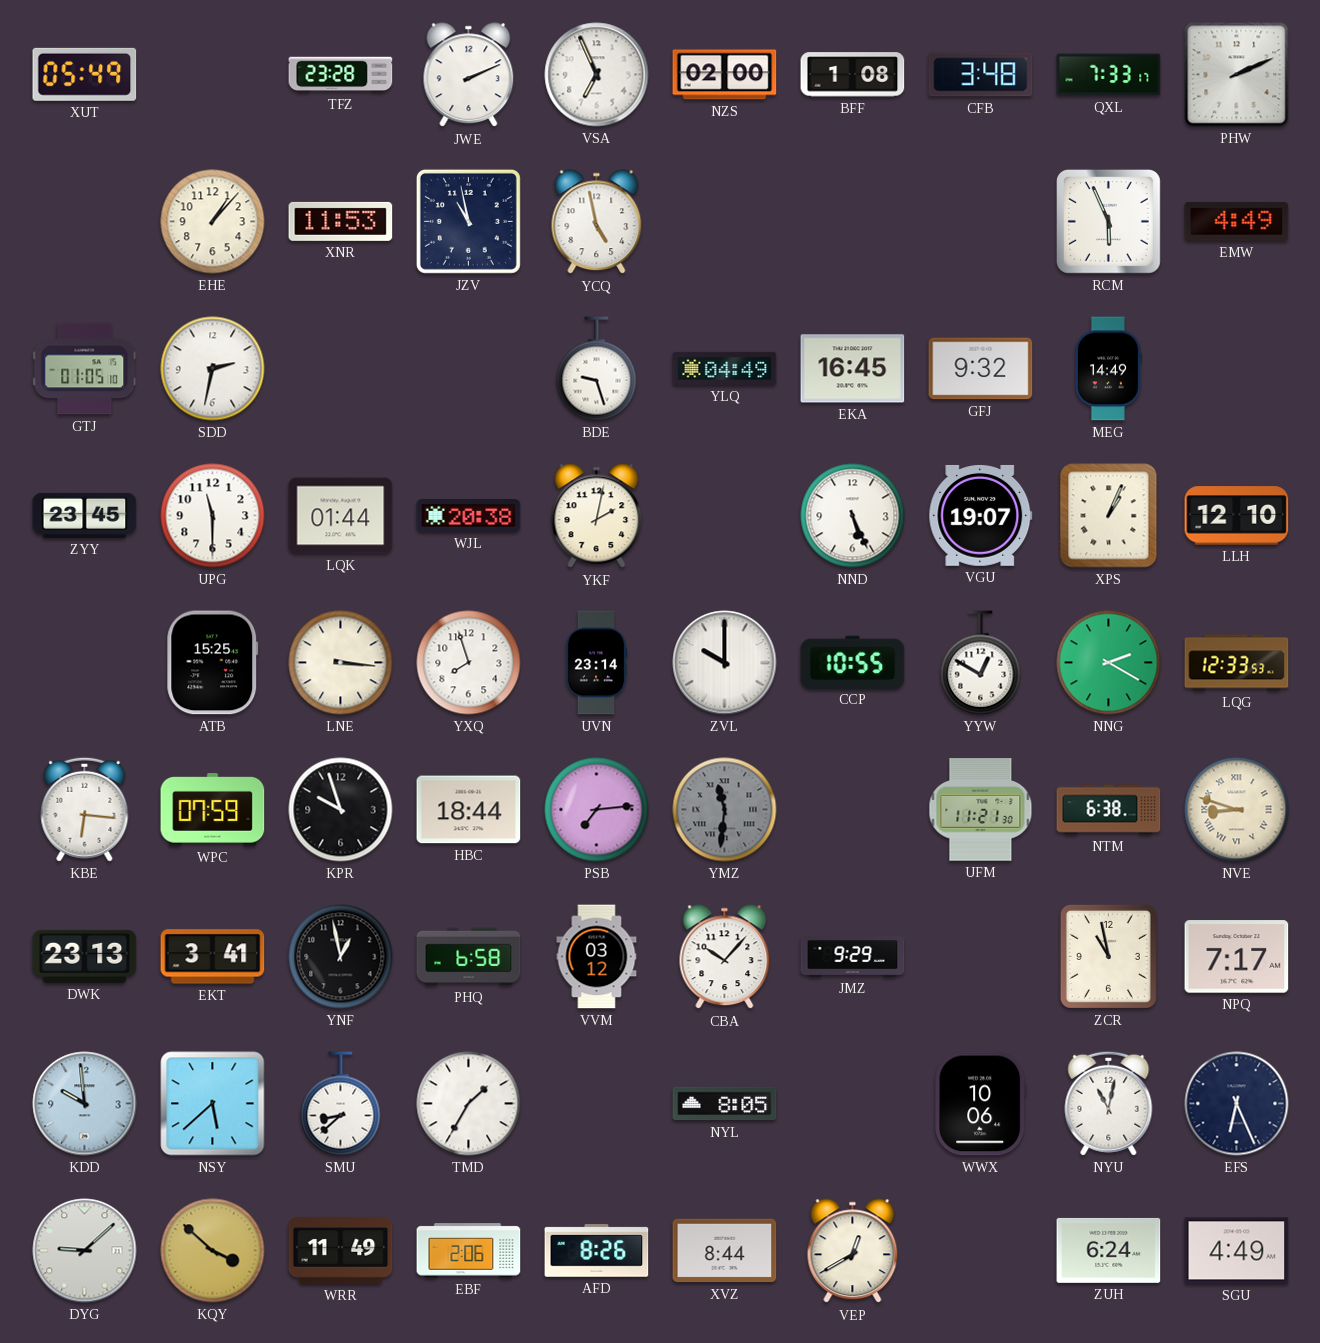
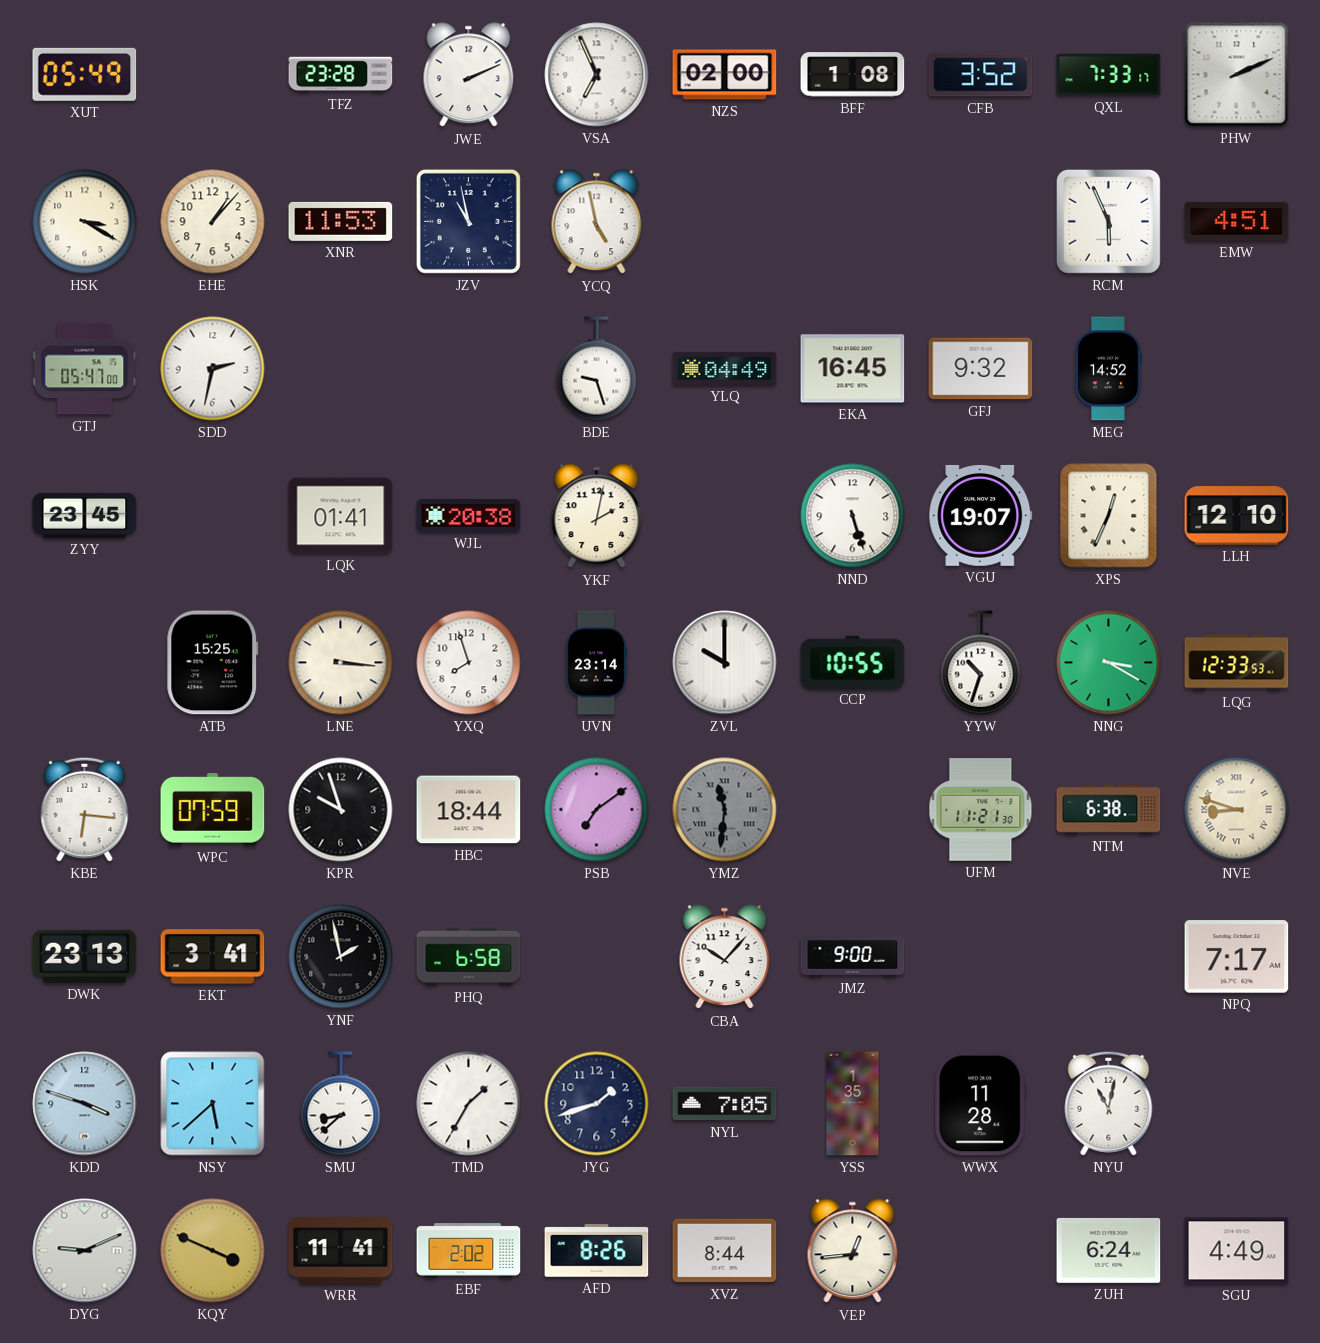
CFB: 3:48 -> 3:52 (981, 75)
HSK: none -> 3:20 (85, 222)
EMW: 4:49 -> 4:51 (1237, 222)
GTJ: 01:05 -> 05:47 (85, 369)
MEG: 14:49 -> 14:52 (1109, 369)
UPG: 11:30 -> none (213, 516)
LQK: 01:44 -> 01:41 (341, 516)
NND: 5:26 -> 5:27 (853, 516)
XPS: 1:04 -> 12:34 (1109, 516)
YYW: 12:50 -> 10:33 (981, 663)
NNG: 2:20 -> 3:20 (1109, 663)
PSB: 7:14 -> 7:09 (597, 810)
YNF: 12:58 -> 1:58 (341, 957)
VVM: 03:12 -> none (597, 957)
JMZ: 9:29 -> 9:00 (853, 957)
ZCR: 10:58 -> none (1108, 956)
KDD: 9:59 -> 3:48 (85, 1104)
JYG: none -> 1:42 (597, 1104)
NYL: 8:05 -> 7:05 (725, 1104)
YSS: none -> 1:35 (853, 1104)
WWX: 10:06 -> 11:28 (981, 1104)
EFS: 6:26 -> none (1237, 1104)
DYG: 9:08 -> 9:11 (85, 1251)
KQY: 3:52 -> 3:49 (213, 1251)
WRR: 11:49 -> 11:41 (341, 1251)
EBF: 2:06 -> 2:02 (469, 1251)
VEP: 12:40 -> 12:44 (853, 1251)
